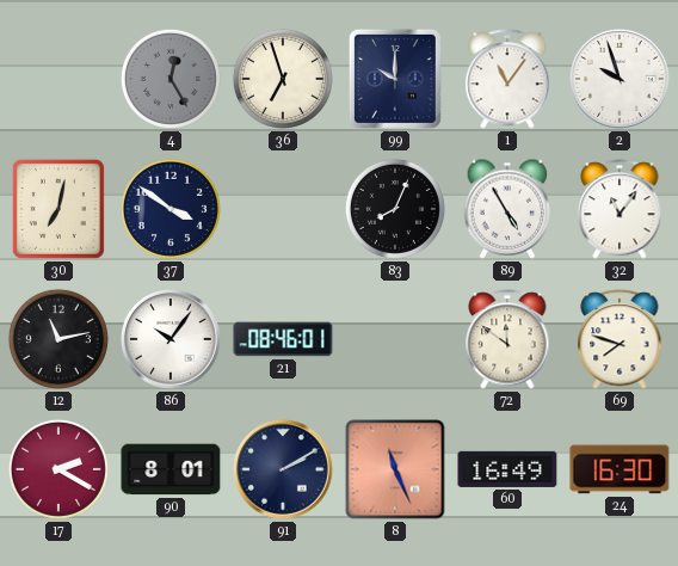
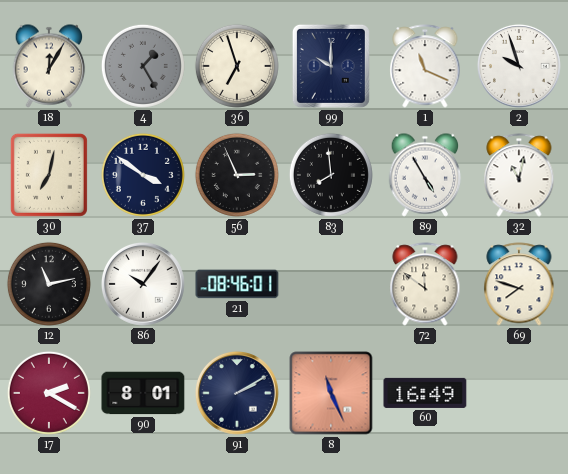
18: none -> 12:05 (49, 66)
4: 12:25 -> 1:25 (143, 66)
1: 11:06 -> 11:19 (425, 66)
56: none -> 2:56 (237, 175)
83: 8:04 -> 7:59 (331, 175)
32: 11:06 -> 11:02 (519, 175)
24: 16:30 -> none (620, 469)
